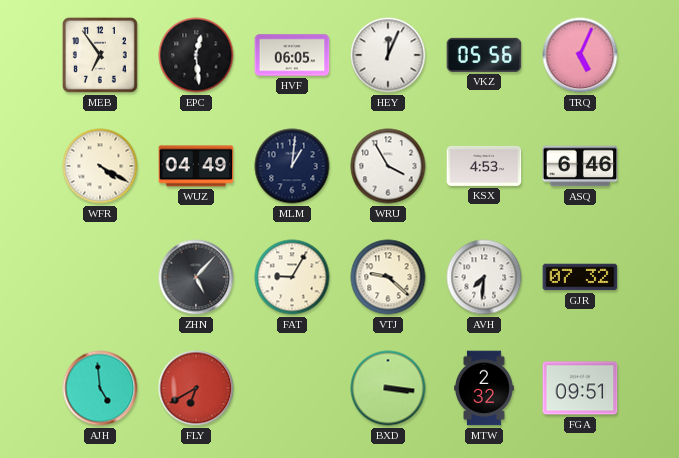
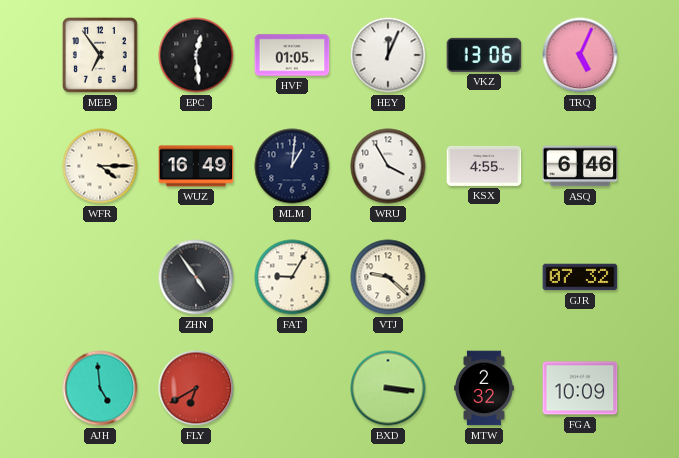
HVF: 06:05 -> 01:05 (292, 55)
VKZ: 05:56 -> 13:06 (484, 55)
WFR: 4:20 -> 4:15 (100, 166)
WUZ: 04:49 -> 16:49 (196, 166)
KSX: 4:53 -> 4:55 (484, 166)
ZHN: 5:07 -> 4:54 (196, 277)
AVH: 7:31 -> none (484, 277)
FGA: 09:51 -> 10:09 (580, 388)
